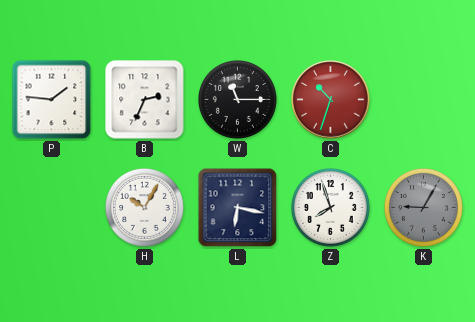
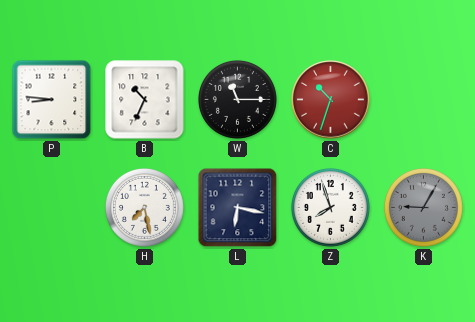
P: 1:46 -> 8:46 (52, 100)
B: 2:34 -> 10:34 (145, 100)
H: 10:05 -> 7:28 (144, 207)
